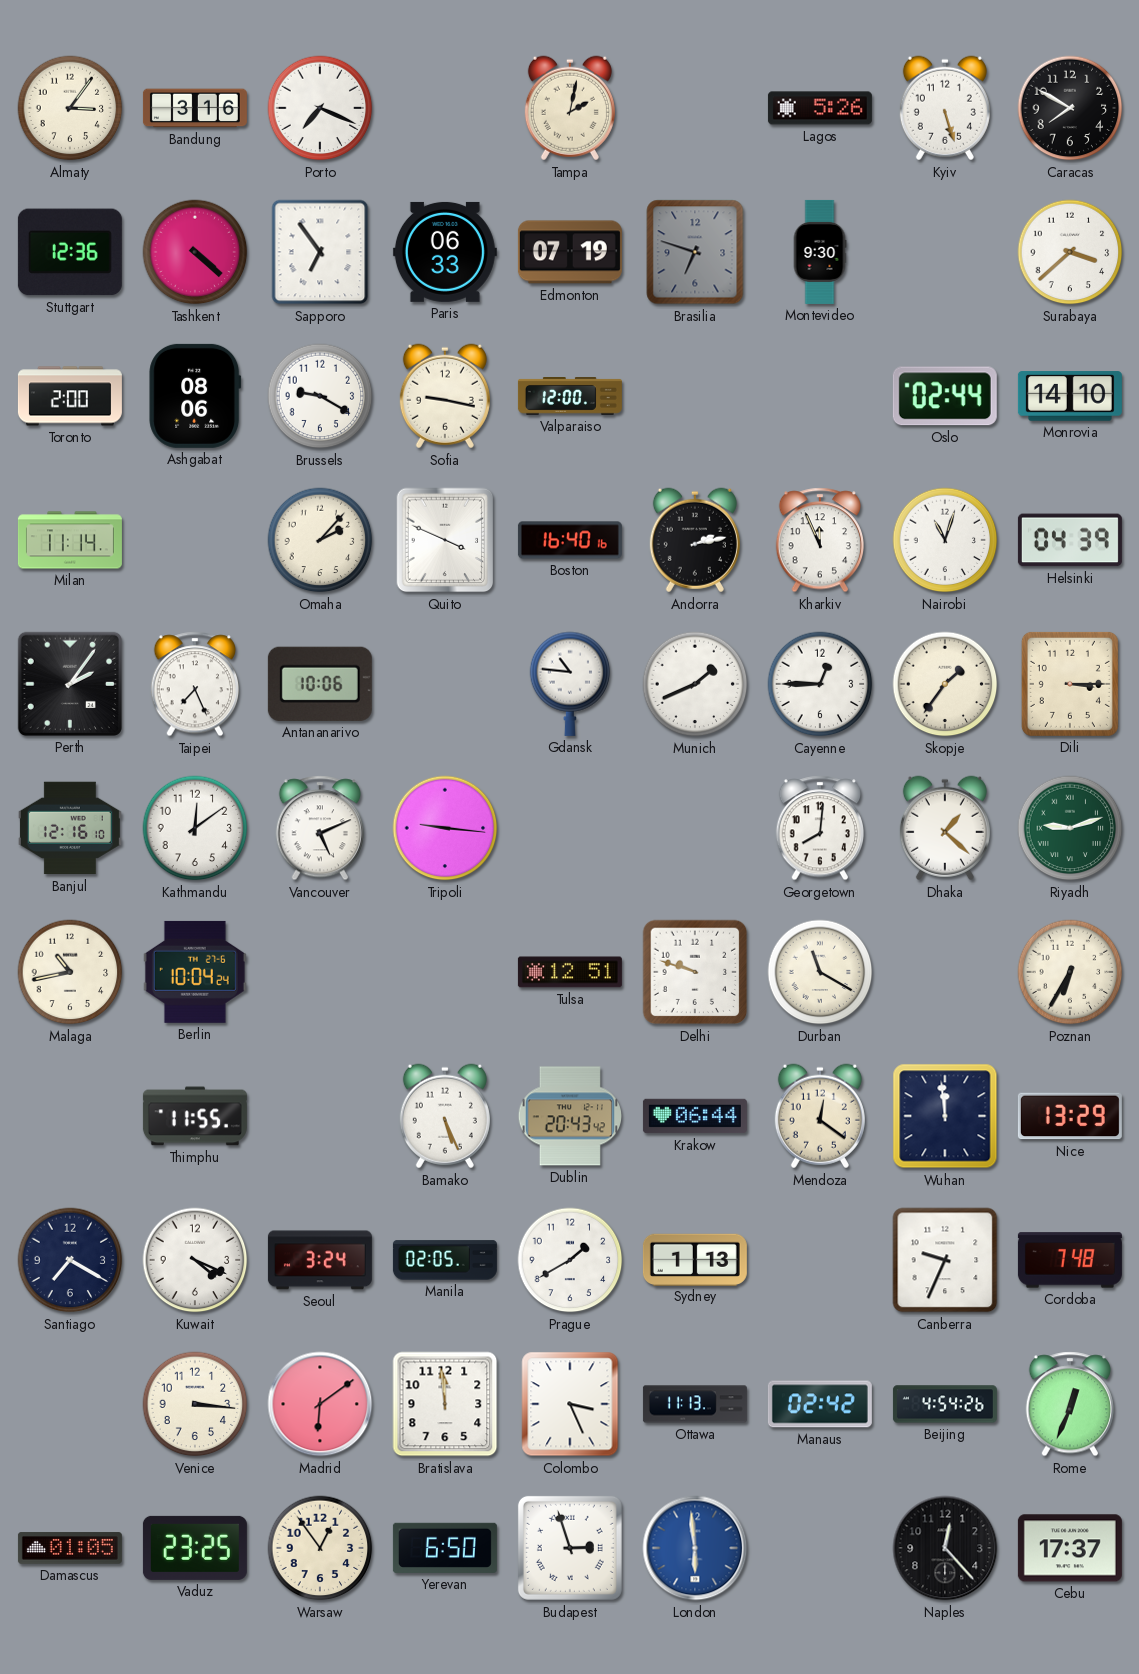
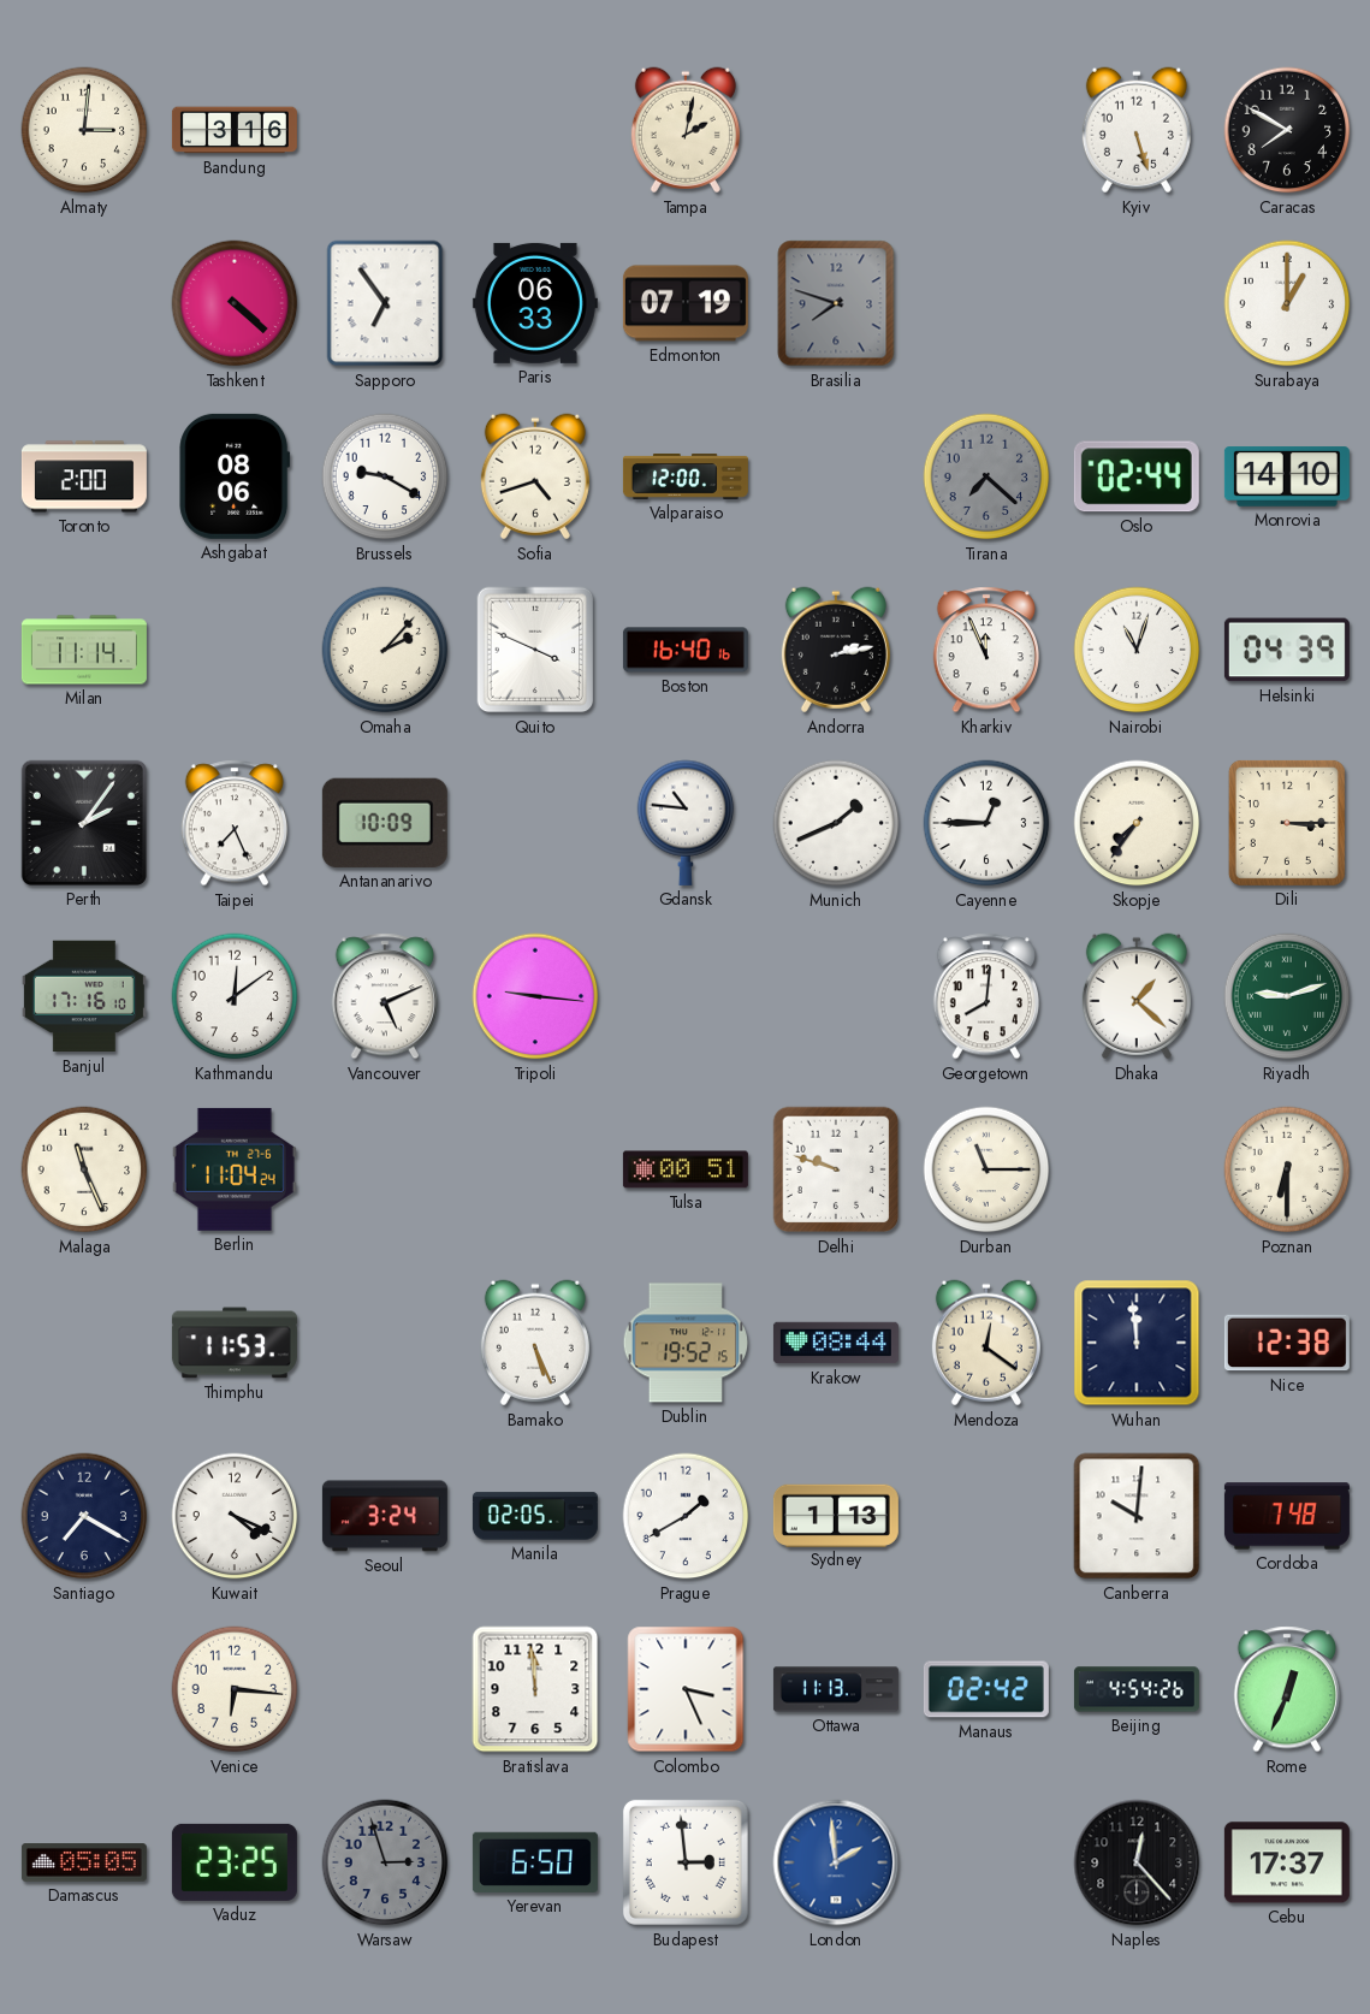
Almaty: 3:06 -> 3:01 (84, 130)
Porto: 7:19 -> none (320, 108)
Lagos: 5:26 -> none (820, 108)
Stuttgart: 12:36 -> none (70, 252)
Brasilia: 6:48 -> 7:48 (836, 303)
Montevideo: 9:30 -> none (820, 252)
Surabaya: 3:38 -> 1:00 (1287, 303)
Sofia: 9:17 -> 4:42 (535, 476)
Tirana: none -> 7:22 (986, 476)
Antananarivo: 10:06 -> 10:09 (385, 823)
Skopje: 1:36 -> 7:36 (1137, 823)
Banjul: 12:16 -> 17:16 (84, 996)
Malaga: 10:43 -> 11:26 (84, 1169)
Berlin: 10:04 -> 11:04 (235, 1169)
Tulsa: 12:51 -> 00:51 (686, 1169)
Durban: 11:20 -> 11:15 (986, 1169)
Poznan: 6:35 -> 6:30 (1287, 1169)
Thimphu: 11:55 -> 11:53 (235, 1343)
Dublin: 20:43 -> 19:52 (684, 1343)
Krakow: 06:44 -> 08:44 (836, 1343)
Nice: 13:29 -> 12:38 (1287, 1343)
Canberra: 9:34 -> 10:01 (1137, 1516)
Venice: 3:16 -> 6:16 (235, 1689)
Madrid: 6:09 -> none (320, 1404)
Damascus: 01:05 -> 05:05 (84, 1862)
Warsaw: 12:54 -> 2:57 (385, 1862)
Warsaw dial: cream -> grey (385, 1862)
Budapest: 2:57 -> 2:59 (686, 1862)
London: 5:59 -> 1:59 (836, 1862)
